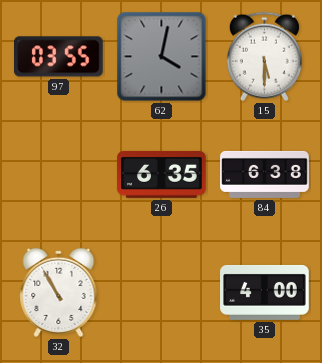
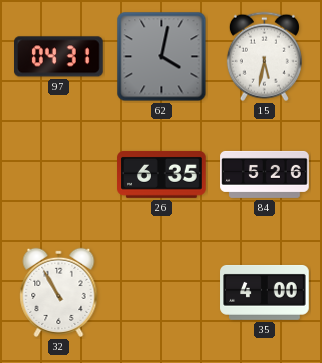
97: 03:55 -> 04:31 (59, 57)
15: 5:30 -> 5:32 (264, 57)
84: 6:38 -> 5:26 (265, 174)
